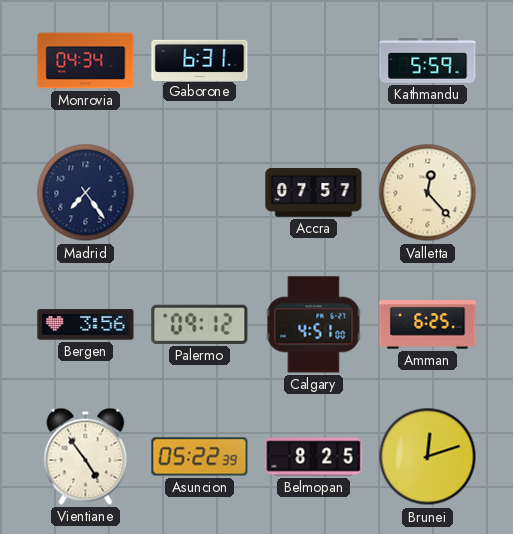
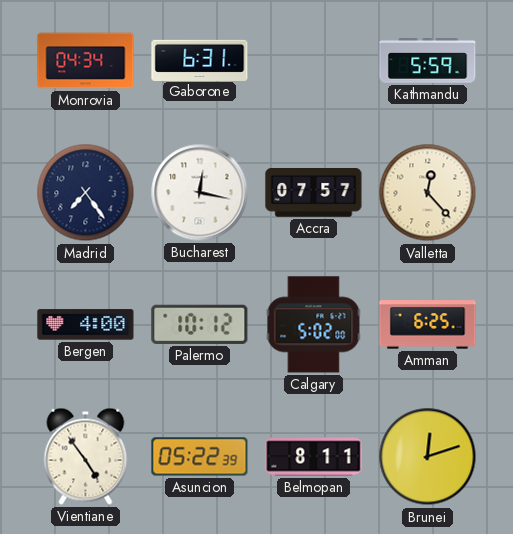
Bucharest: none -> 12:17 (200, 193)
Bergen: 3:56 -> 4:00 (86, 325)
Palermo: 09:12 -> 10:12 (200, 324)
Calgary: 4:51 -> 5:02 (314, 325)
Belmopan: 8:25 -> 8:11 (314, 457)
